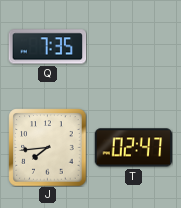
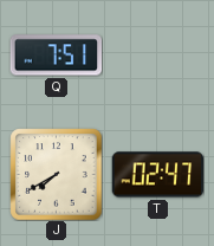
Q: 7:35 -> 7:51 (56, 56)
J: 7:44 -> 7:40 (56, 174)
